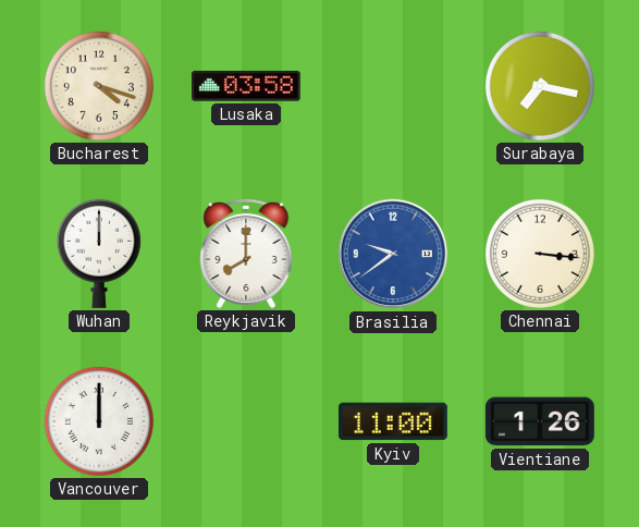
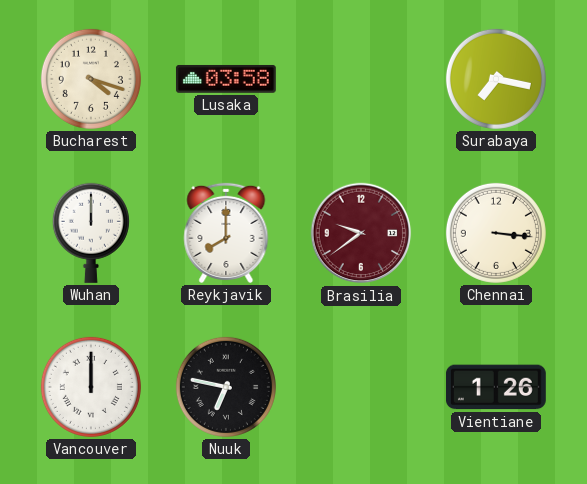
Brasilia dial: blue -> burgundy (361, 233)
Nuuk: none -> 6:47 (226, 387)
Kyiv: 11:00 -> none (393, 421)
